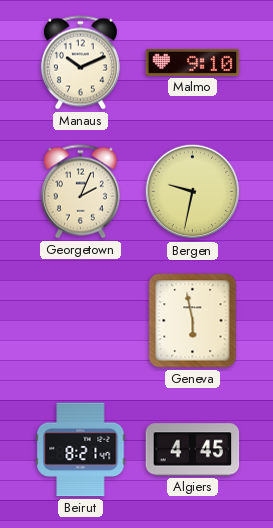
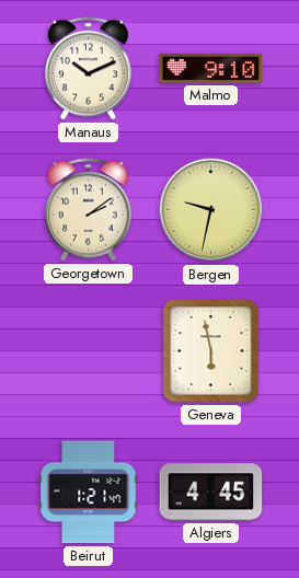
Georgetown: 2:04 -> 2:09 (88, 210)
Beirut: 8:21 -> 1:21 (89, 493)
